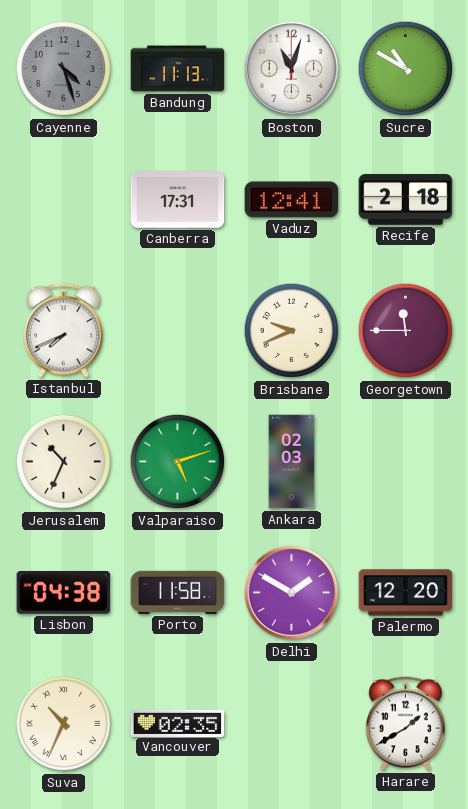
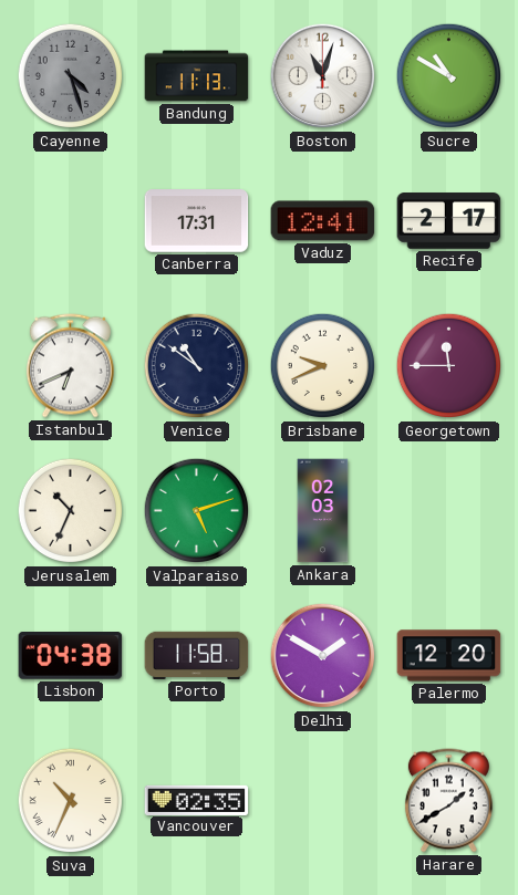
Recife: 2:18 -> 2:17 (449, 221)
Istanbul: 7:41 -> 6:41 (70, 366)
Venice: none -> 10:51 (197, 366)
